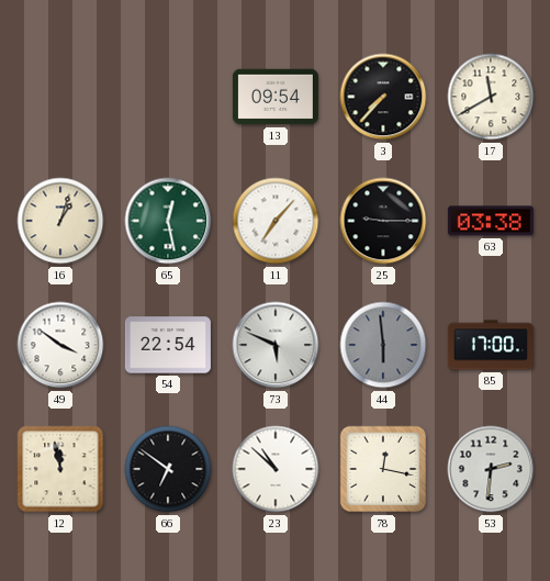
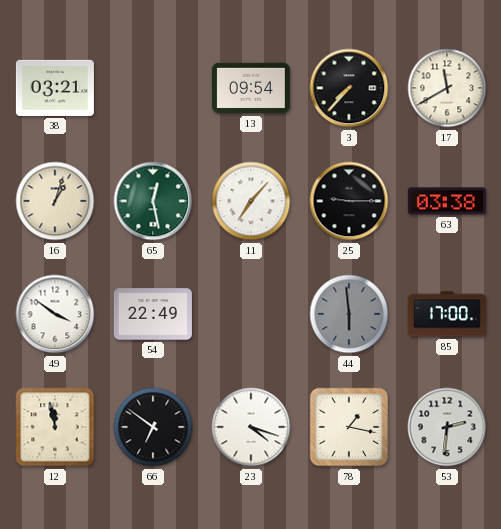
38: none -> 03:21 (55, 88)
54: 22:54 -> 22:49 (153, 314)
73: 5:49 -> none (276, 345)
23: 10:52 -> 4:18 (251, 427)
78: 12:17 -> 1:17 (349, 427)
